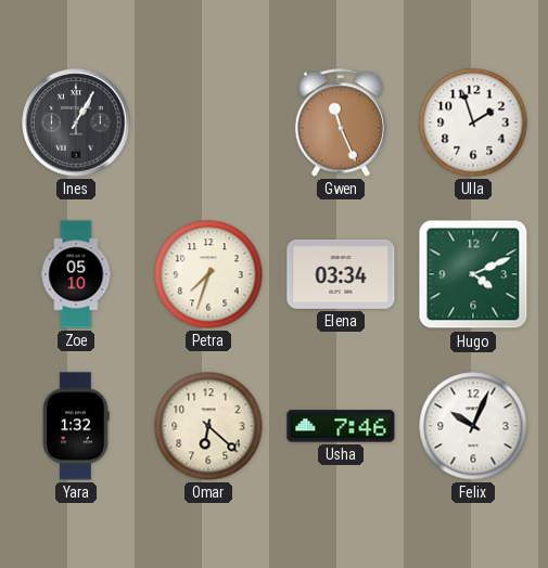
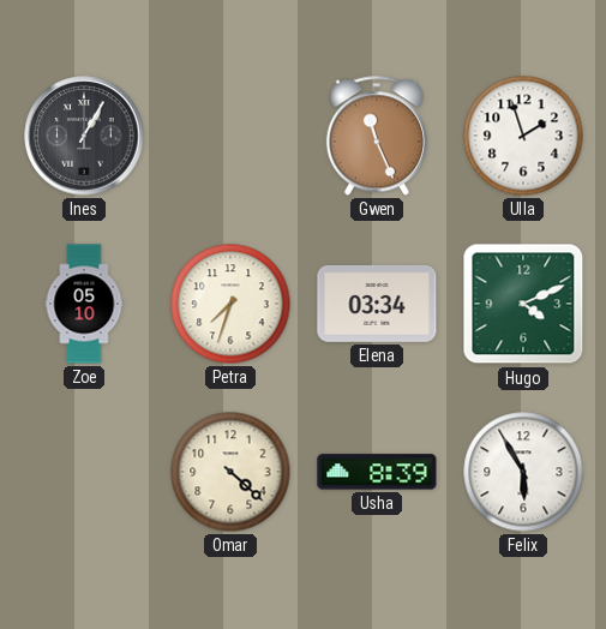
Yara: 1:32 -> none (76, 426)
Omar: 6:22 -> 4:22 (230, 472)
Usha: 7:46 -> 8:39 (377, 472)
Felix: 10:04 -> 5:55 (523, 472)
